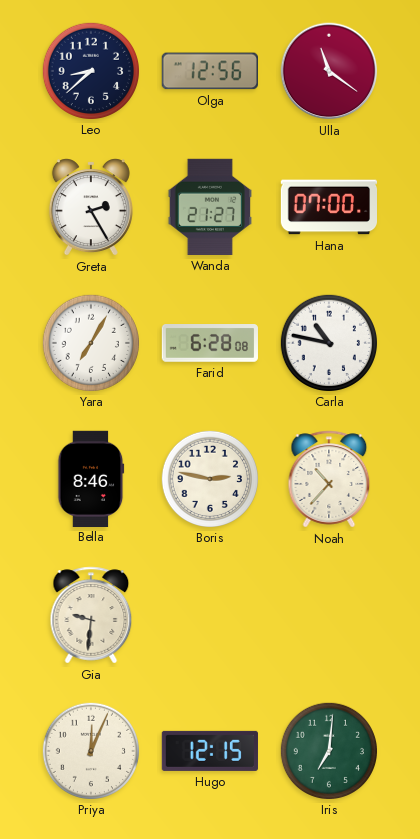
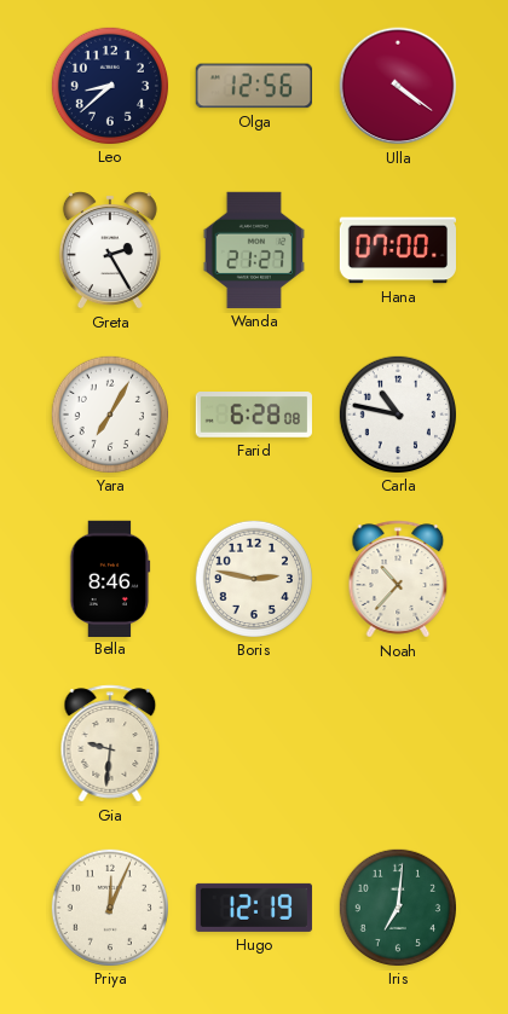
Ulla: 11:21 -> 4:21 (398, 86)
Hugo: 12:15 -> 12:19 (254, 908)
